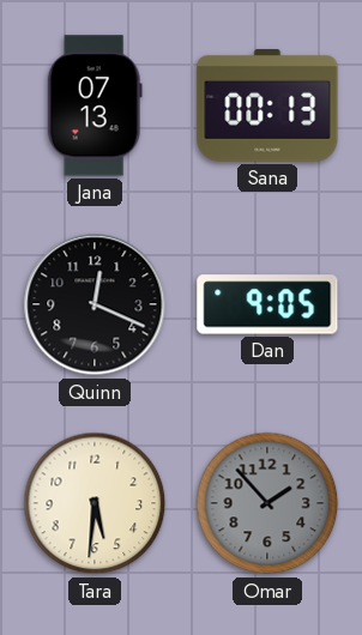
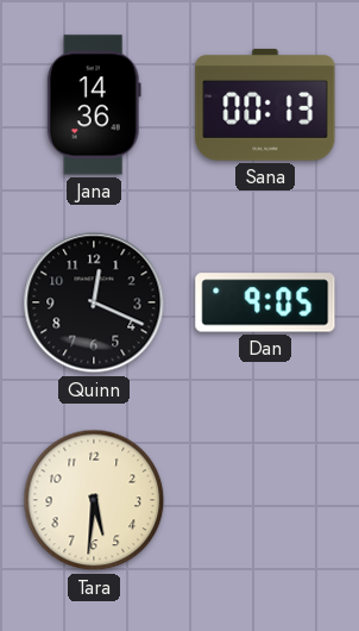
Jana: 07:13 -> 14:36 (94, 105)
Omar: 1:53 -> none (267, 503)
